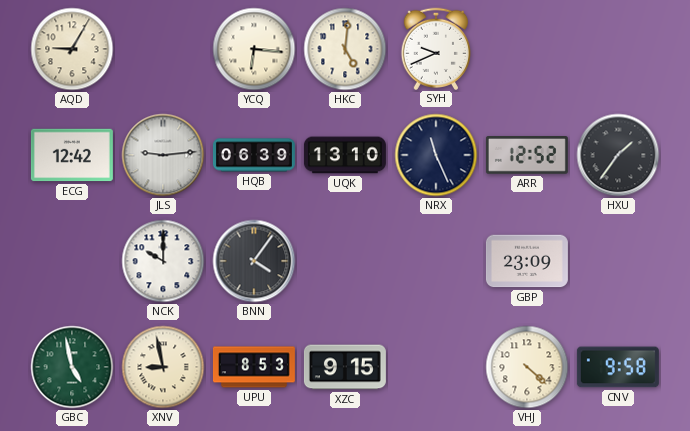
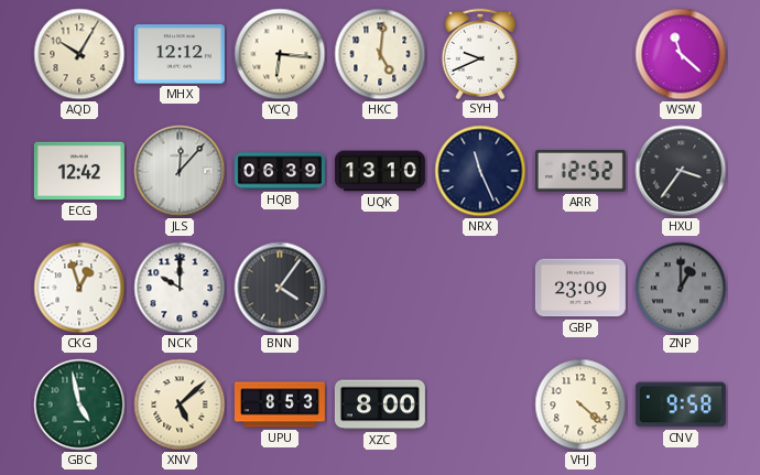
AQD: 9:05 -> 10:05 (79, 54)
MHX: none -> 12:12 (180, 54)
WSW: none -> 11:22 (681, 54)
JLS: 9:14 -> 12:07 (180, 171)
HXU: 1:36 -> 3:36 (681, 171)
CKG: none -> 12:57 (79, 288)
ZNP: none -> 1:00 (681, 288)
XNV: 8:58 -> 5:08 (180, 404)
XZC: 9:15 -> 8:00 (380, 404)
